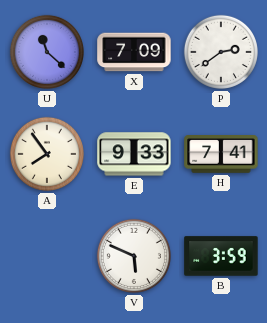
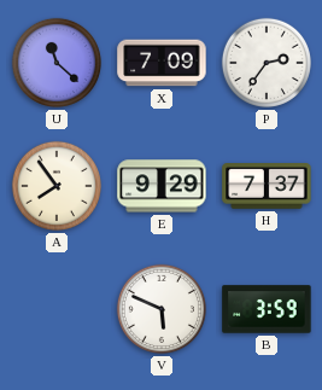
P: 2:39 -> 2:36 (267, 63)
E: 9:33 -> 9:29 (162, 186)
H: 7:41 -> 7:37 (267, 186)
